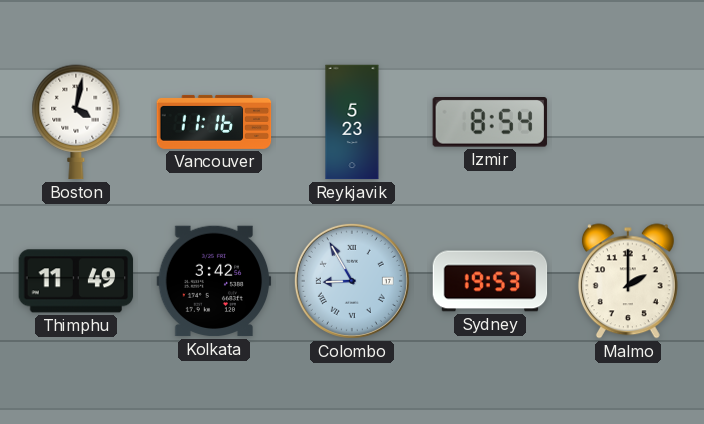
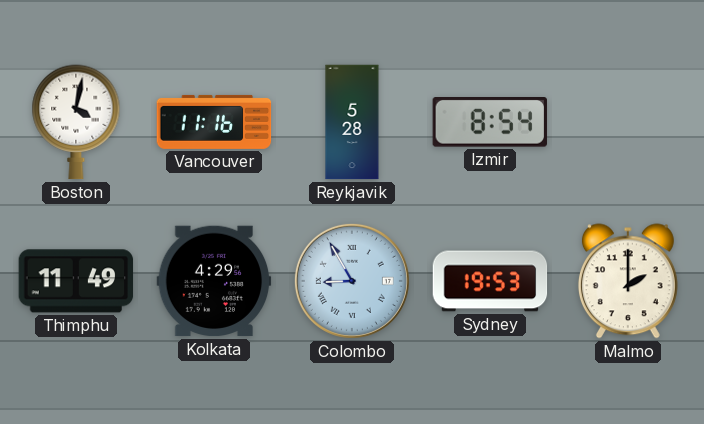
Reykjavik: 5:23 -> 5:28 (352, 122)
Kolkata: 3:42 -> 4:29 (214, 281)
